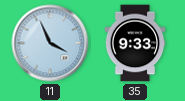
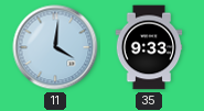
11: 3:56 -> 4:01 (55, 47)
